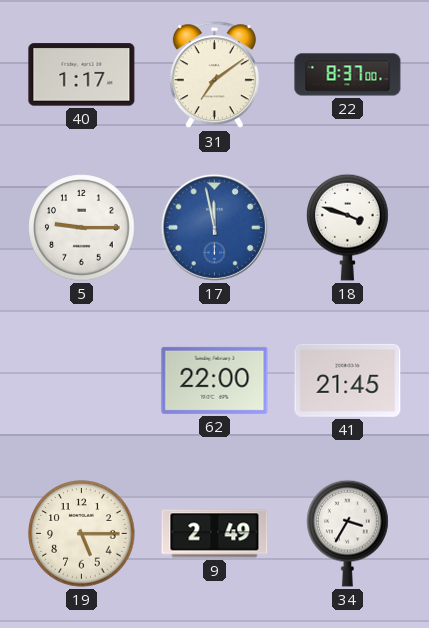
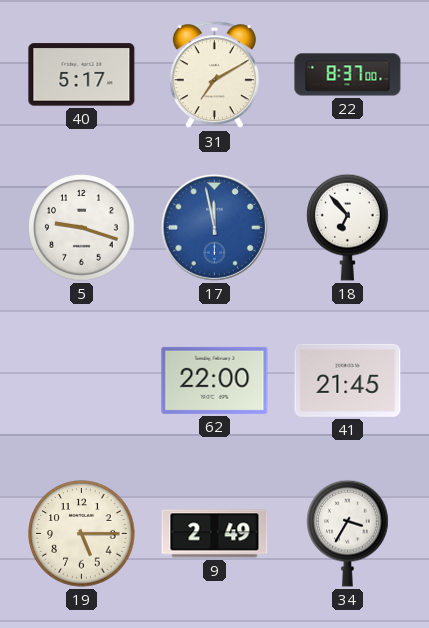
40: 1:17 -> 5:17 (82, 75)
31: 7:09 -> 7:10 (214, 75)
5: 9:15 -> 9:18 (82, 228)
18: 3:48 -> 6:53 (348, 227)
